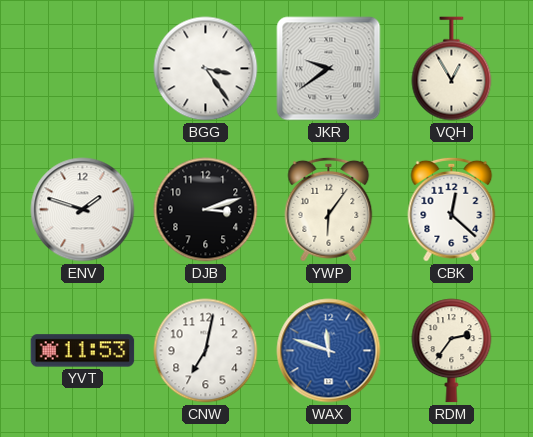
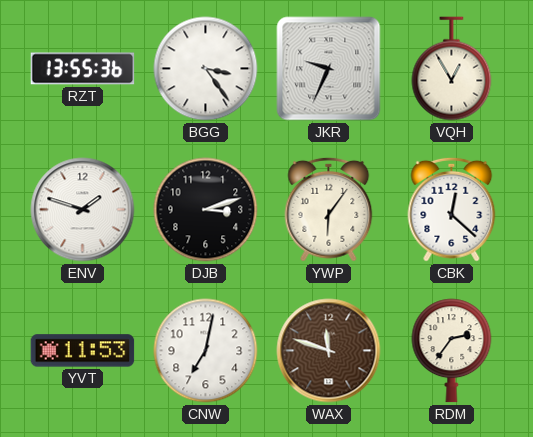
RZT: none -> 13:55 (83, 69)
JKR: 9:39 -> 9:34 (329, 69)
WAX dial: blue -> brown (329, 351)
